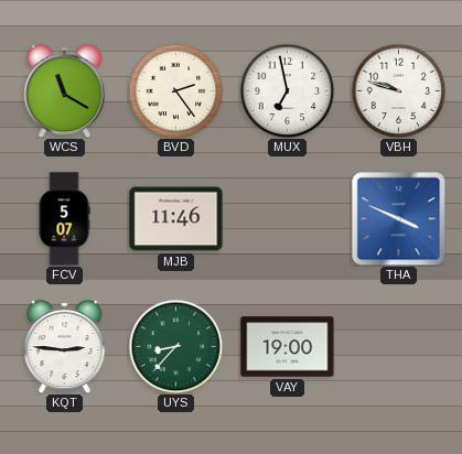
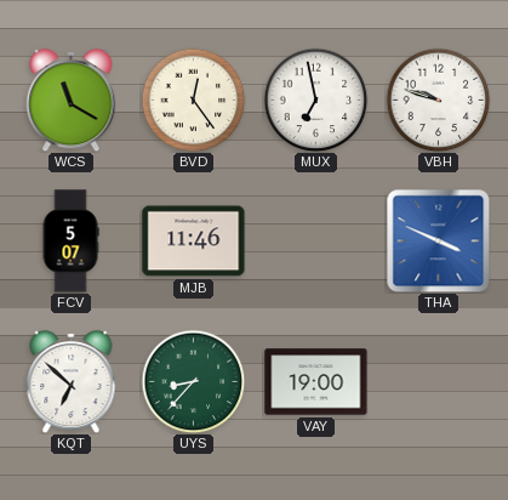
BVD: 2:24 -> 12:24 (193, 100)
KQT: 2:46 -> 6:52 (72, 381)
